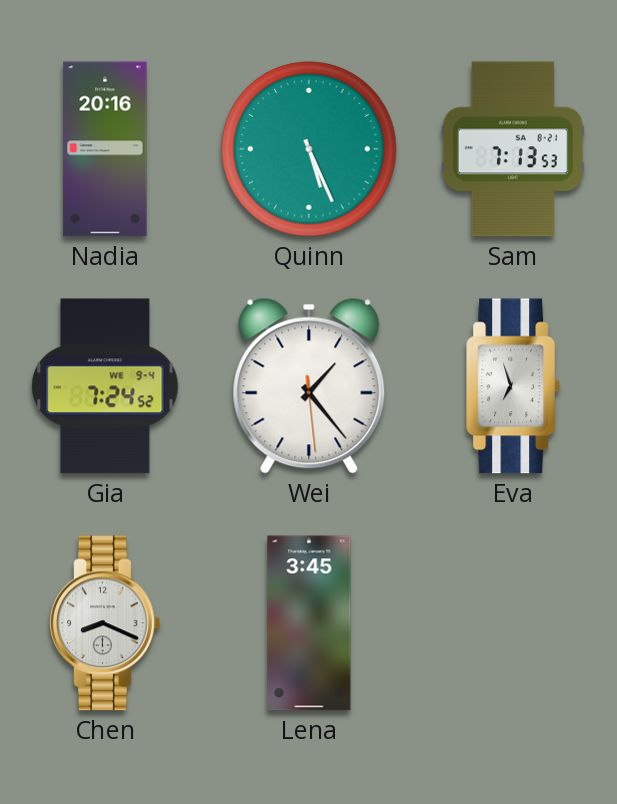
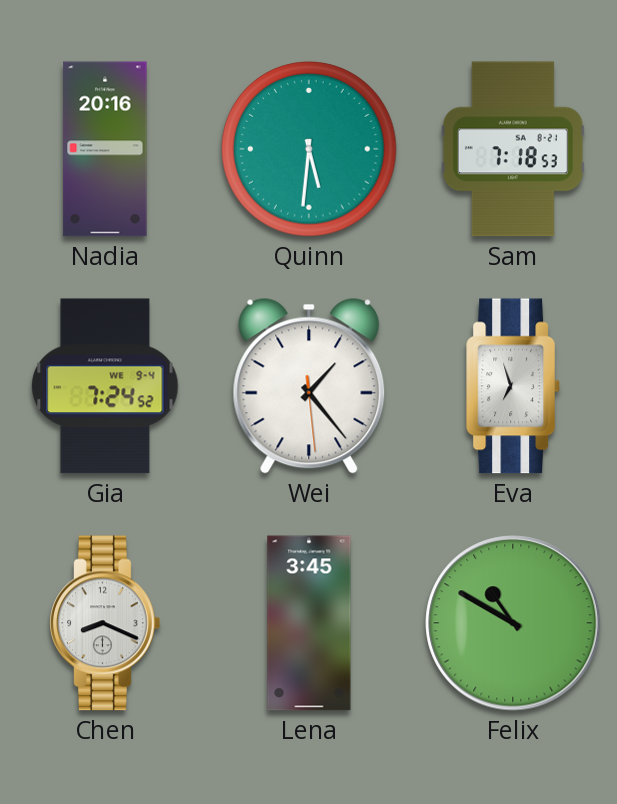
Quinn: 5:26 -> 5:31 (309, 149)
Sam: 7:13 -> 7:18 (513, 149)
Felix: none -> 10:50 (513, 623)
